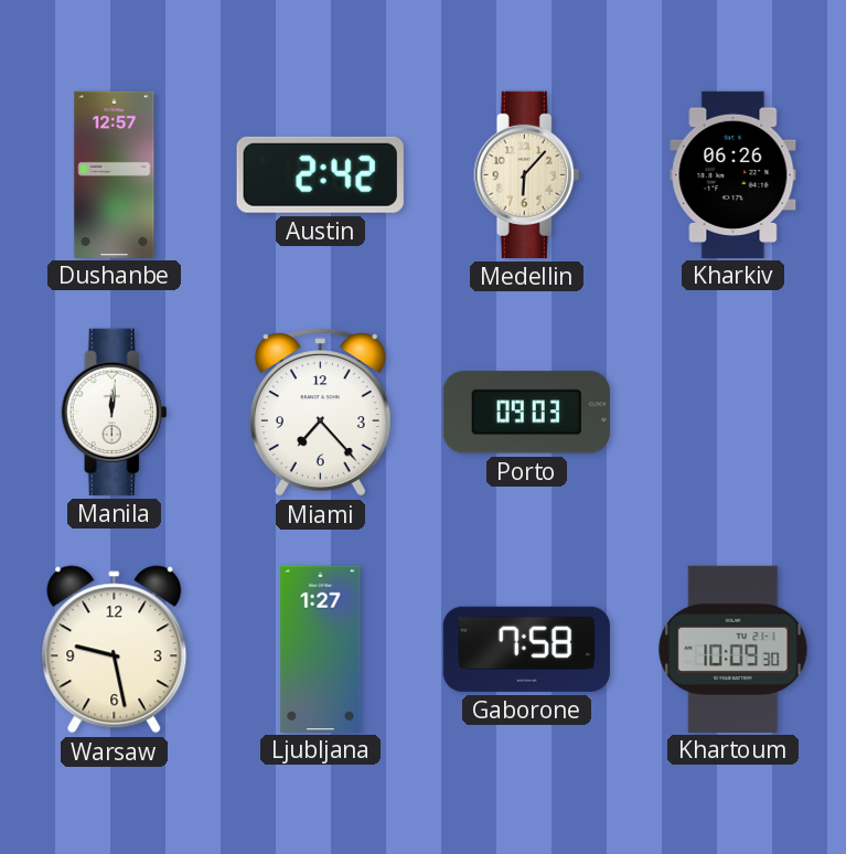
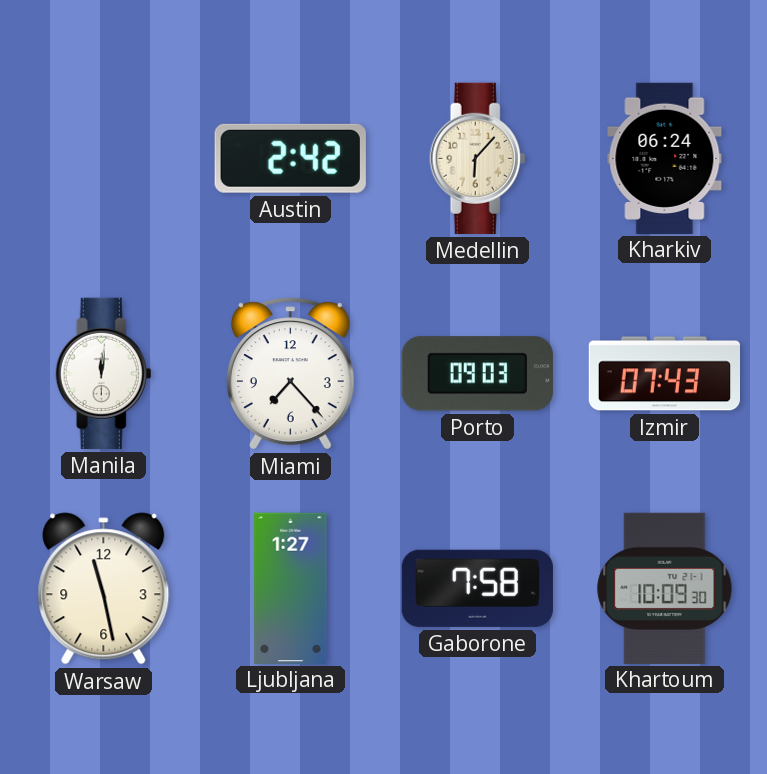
Dushanbe: 12:57 -> none (115, 174)
Kharkiv: 06:26 -> 06:24 (665, 158)
Izmir: none -> 07:43 (664, 374)
Warsaw: 9:28 -> 11:28 (104, 589)
